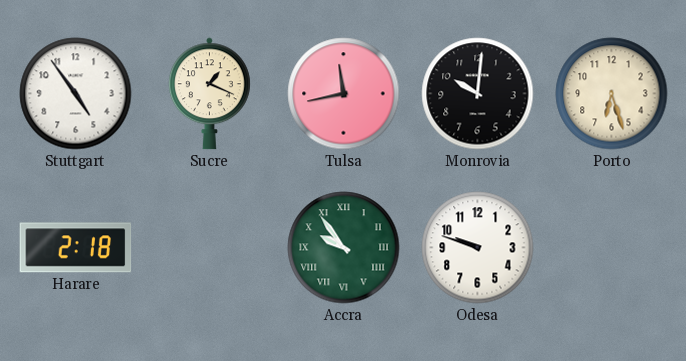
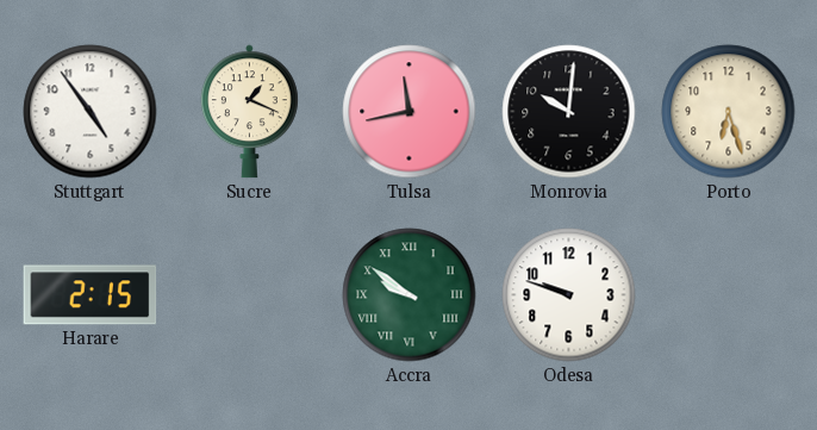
Harare: 2:18 -> 2:15 (91, 295)
Accra: 9:54 -> 9:51 (410, 295)
